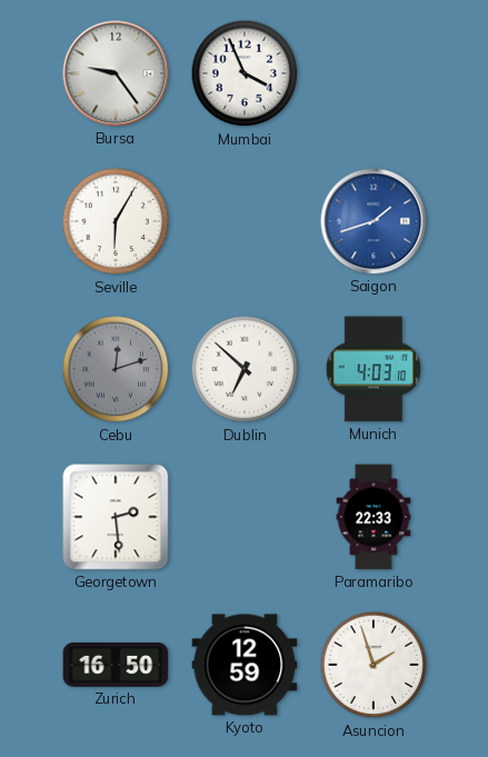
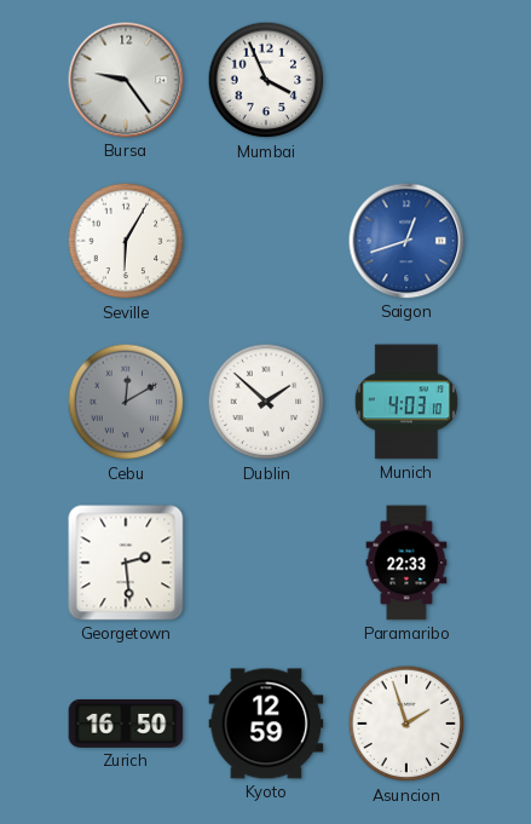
Saigon: 1:42 -> 12:42 (406, 241)
Cebu: 12:12 -> 12:10 (126, 402)
Dublin: 6:52 -> 1:52 (266, 402)
